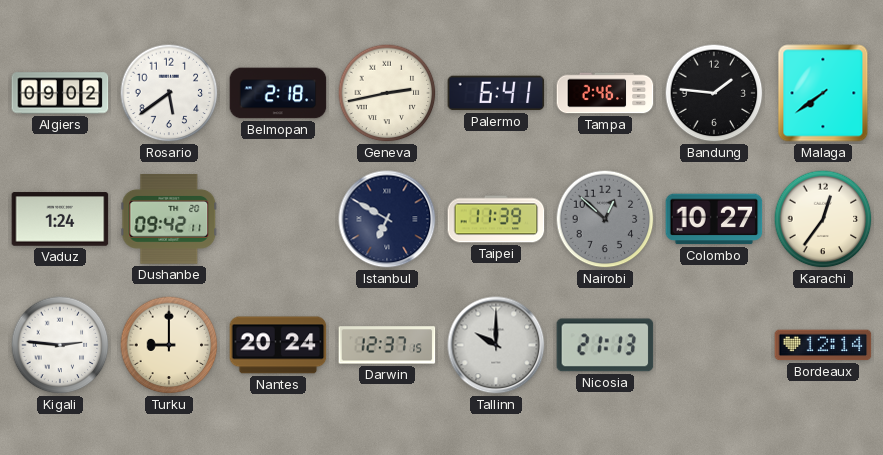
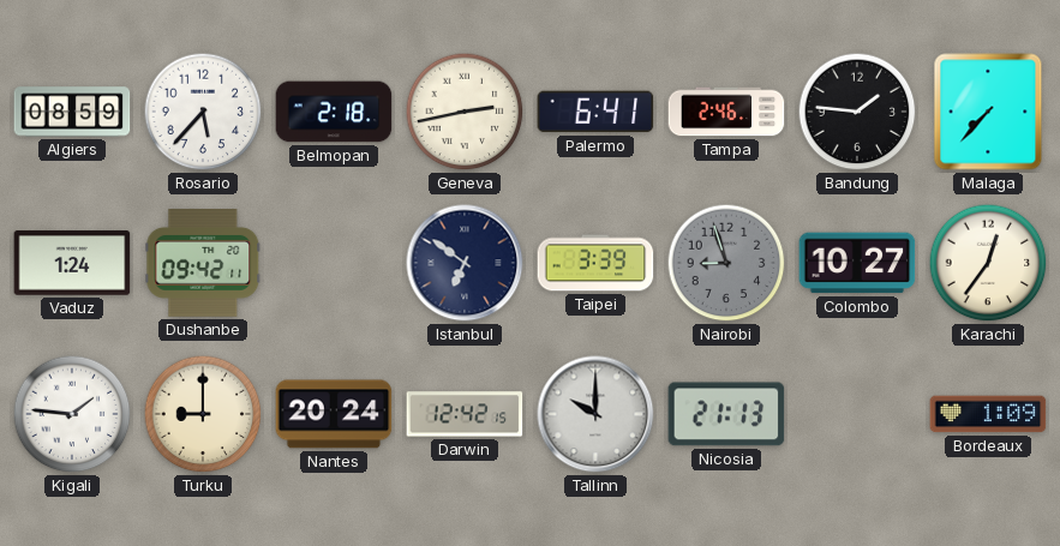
Algiers: 09:02 -> 08:59 (72, 112)
Rosario: 5:39 -> 5:37 (203, 112)
Malaga: 7:39 -> 7:37 (988, 112)
Istanbul: 6:50 -> 6:51 (465, 263)
Taipei: 11:39 -> 3:39 (595, 263)
Nairobi: 12:52 -> 8:57 (726, 263)
Kigali: 2:46 -> 1:46 (72, 414)
Darwin: 12:37 -> 12:42 (465, 414)
Bordeaux: 12:14 -> 1:09 (988, 414)
